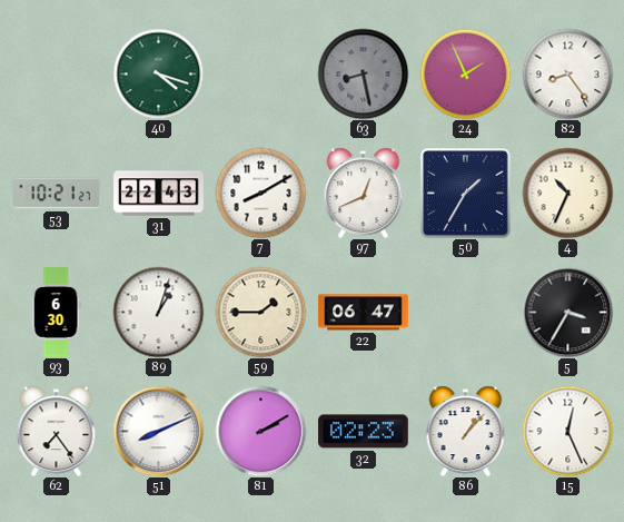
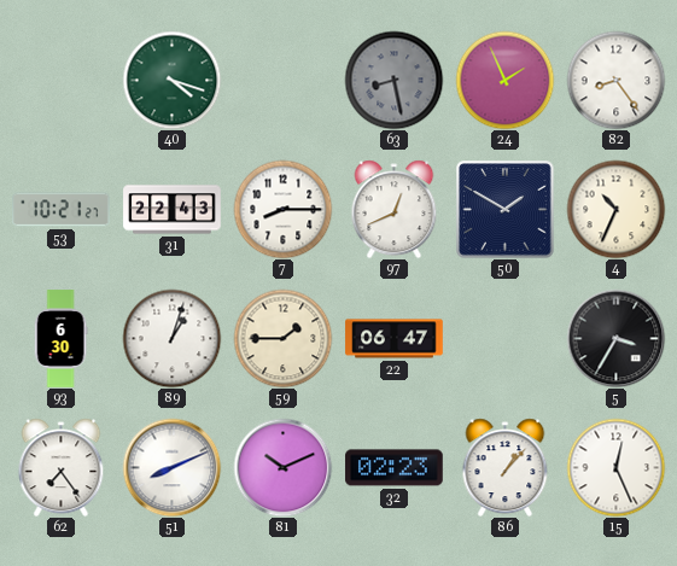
7: 8:10 -> 8:15 (282, 209)
50: 1:35 -> 1:50 (504, 209)
81: 2:10 -> 10:11 (282, 467)
